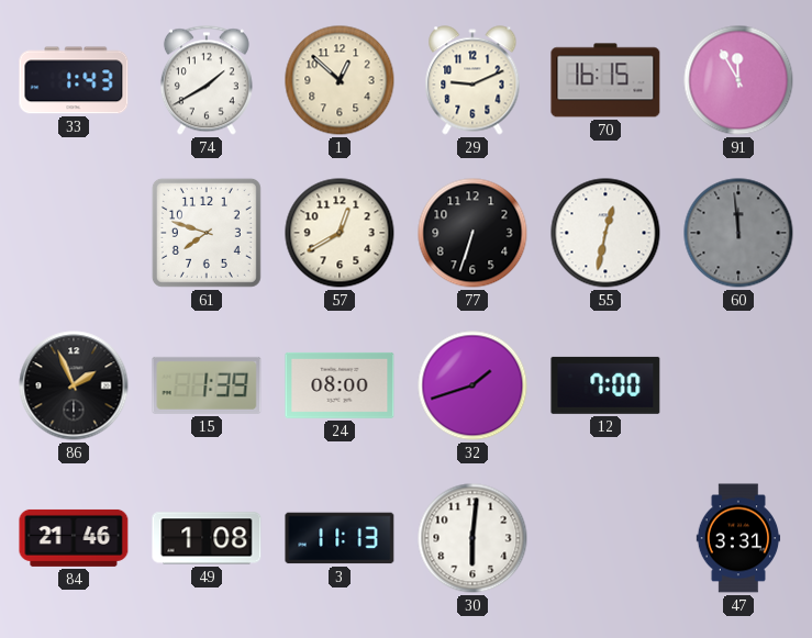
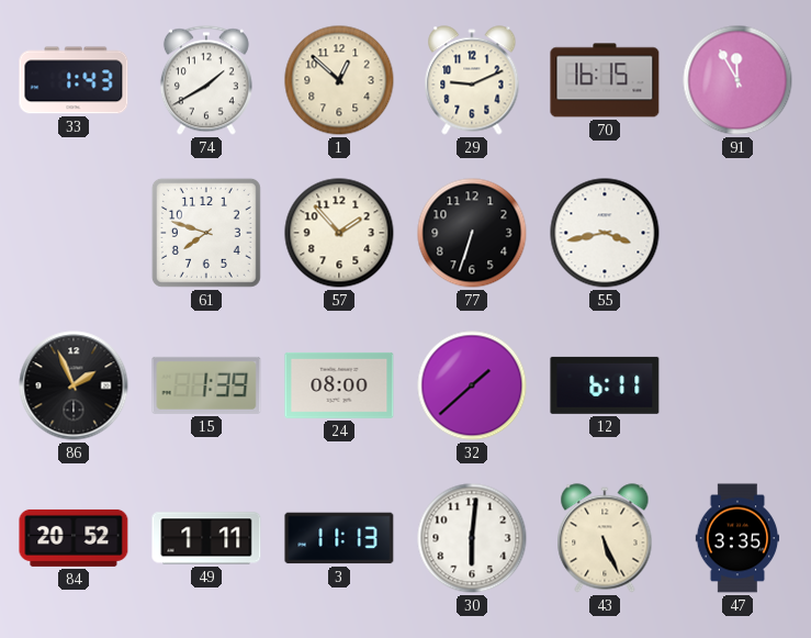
57: 12:40 -> 1:53 (339, 233)
55: 12:32 -> 3:43 (605, 233)
60: 11:59 -> none (738, 233)
32: 1:42 -> 1:38 (472, 385)
12: 7:00 -> 6:11 (605, 385)
84: 21:46 -> 20:52 (74, 538)
49: 1:08 -> 1:11 (206, 538)
43: none -> 5:26 (605, 538)
47: 3:31 -> 3:35 (737, 538)
